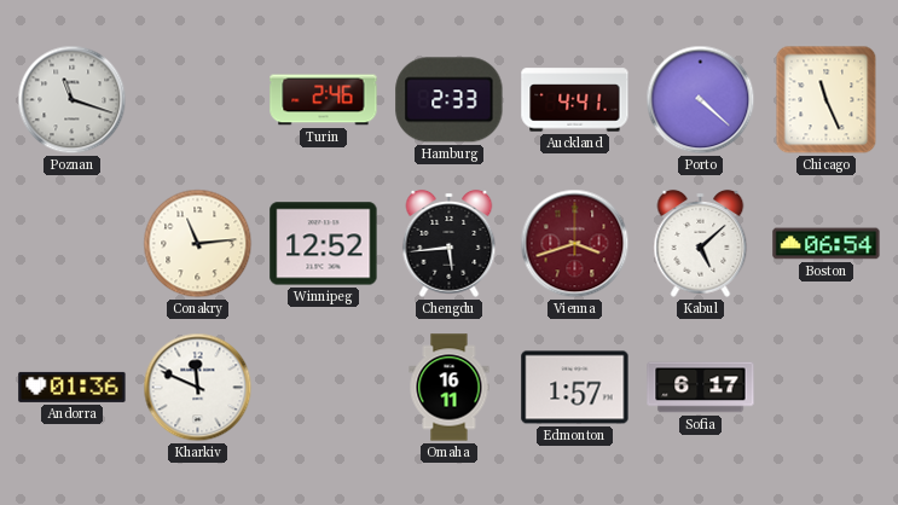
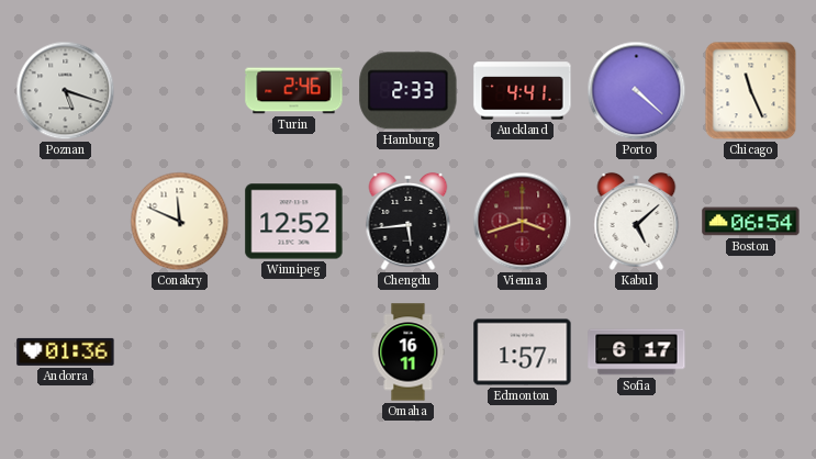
Poznan: 11:18 -> 5:18 (66, 91)
Conakry: 11:14 -> 11:49 (180, 222)
Kharkiv: 11:49 -> none (198, 388)
